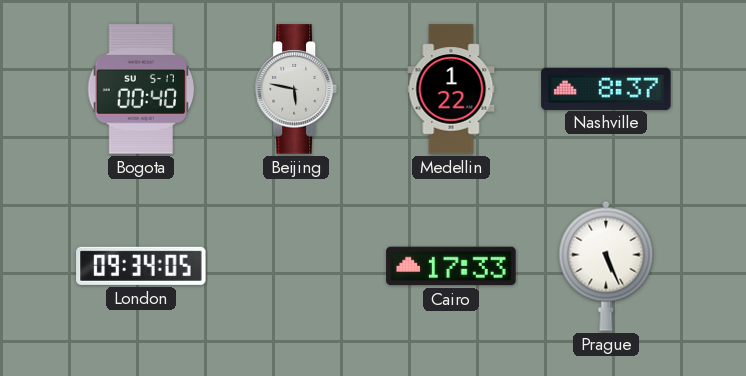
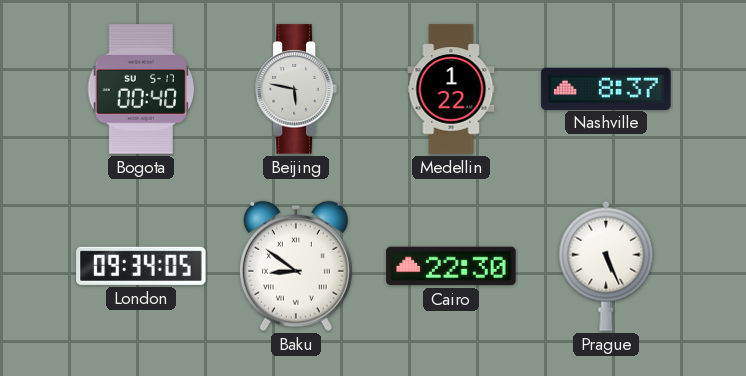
Baku: none -> 8:51 (296, 266)
Cairo: 17:33 -> 22:30 (451, 266)
